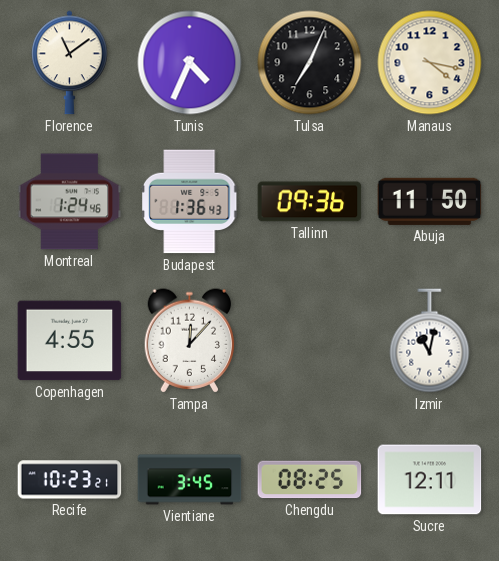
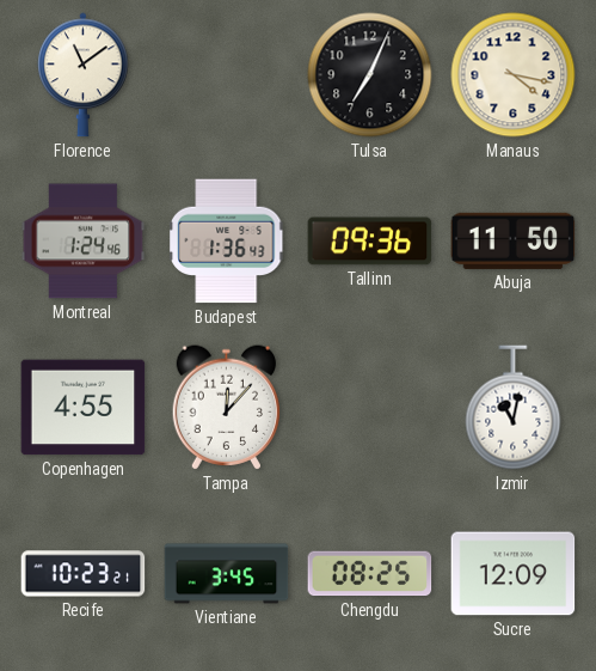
Tunis: 4:34 -> none (190, 63)
Sucre: 12:11 -> 12:09 (514, 574)
